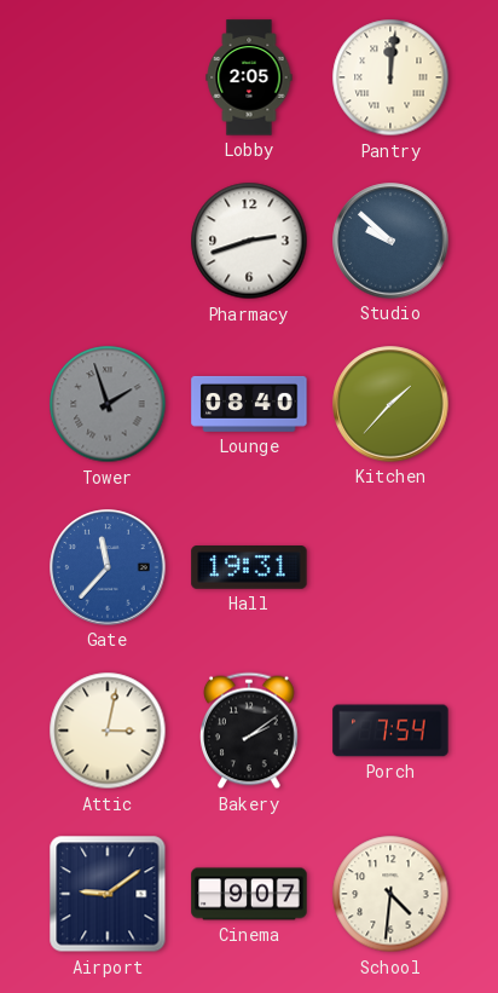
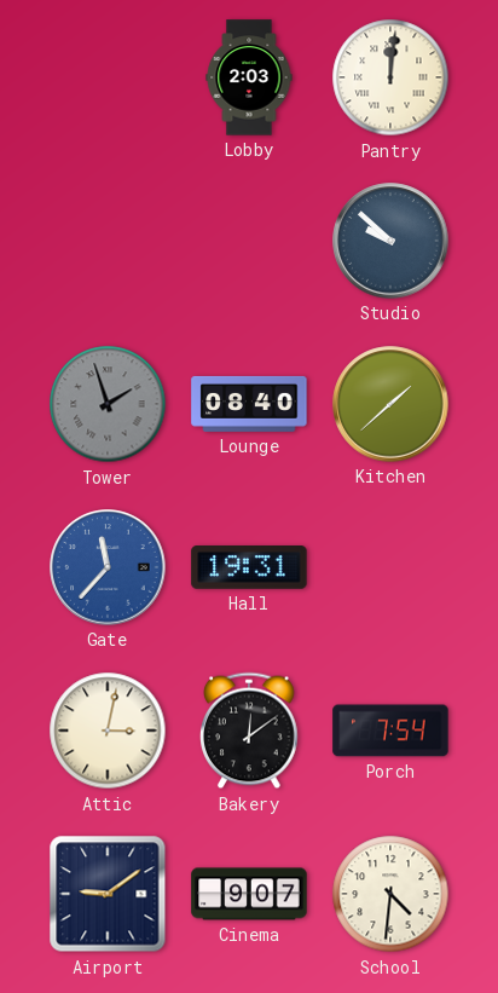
Lobby: 2:05 -> 2:03 (249, 77)
Pharmacy: 2:42 -> none (249, 241)
Kitchen: 1:37 -> 1:38 (390, 404)
Bakery: 2:09 -> 12:09 (250, 731)
